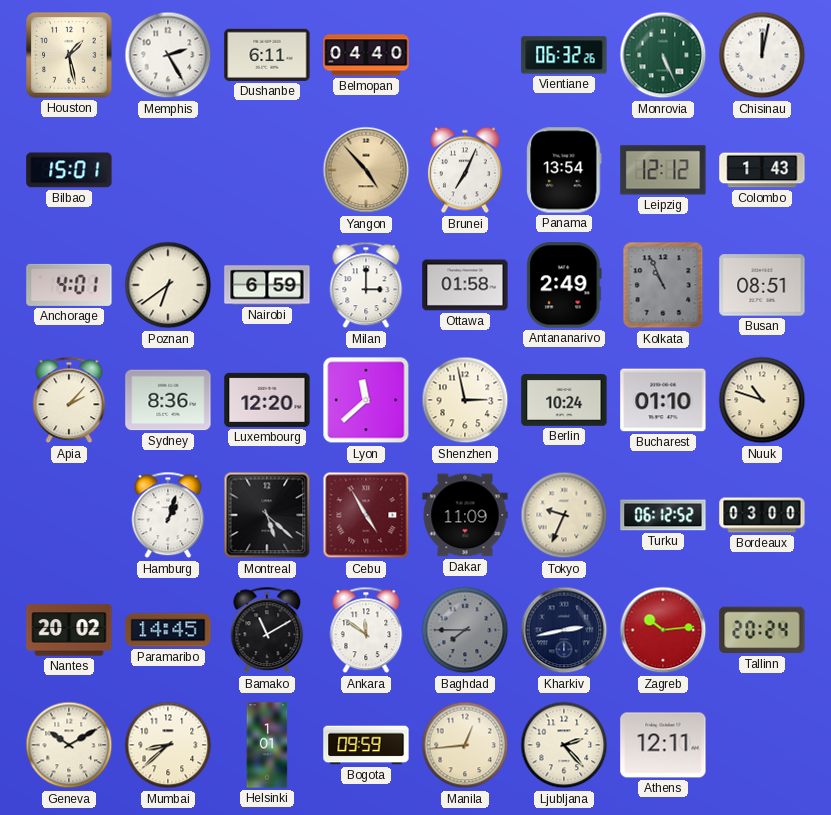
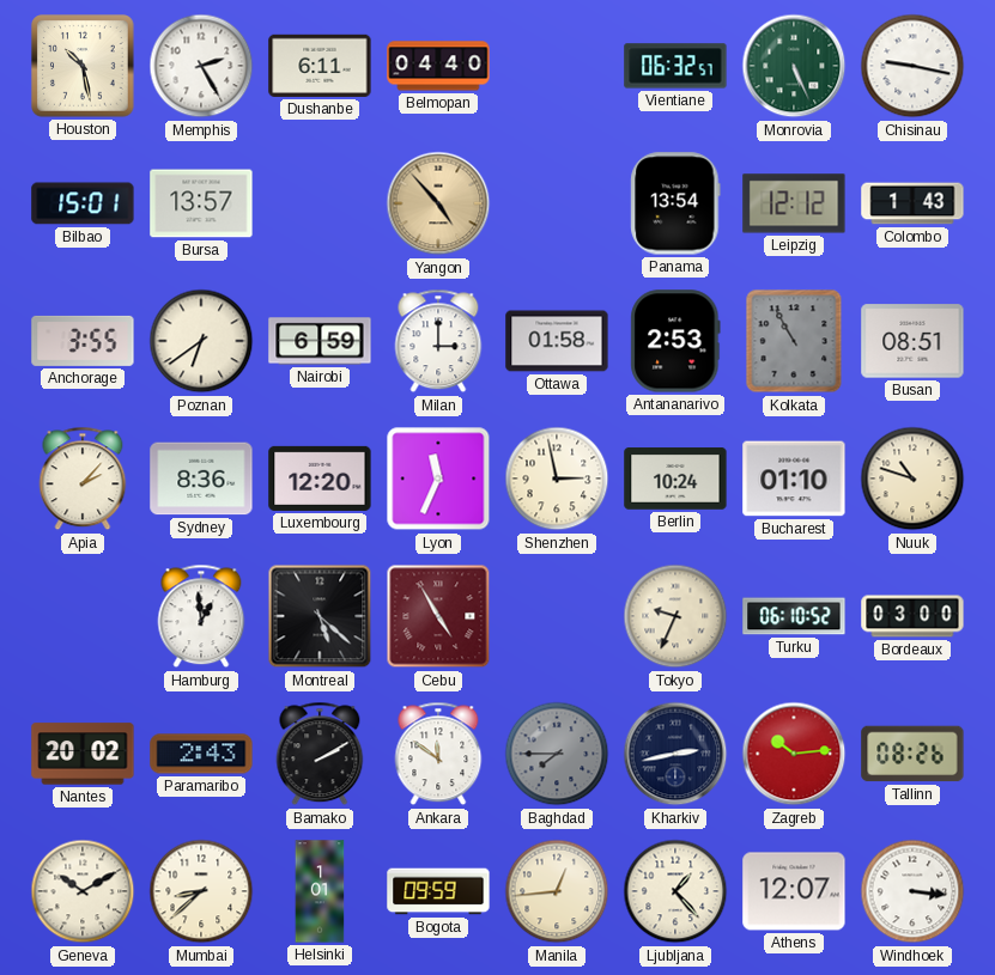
Houston: 1:28 -> 10:28 (83, 66)
Vientiane: 06:32:26 -> 06:32:57 (675, 66)
Chisinau: 12:02 -> 9:17 (912, 66)
Bursa: none -> 13:57 (201, 203)
Brunei: 7:04 -> none (465, 170)
Anchorage: 4:01 -> 3:55 (83, 341)
Antananarivo: 2:49 -> 2:53 (675, 341)
Kolkata: 10:56 -> 10:55 (794, 341)
Lyon: 11:38 -> 11:34 (438, 479)
Hamburg: 1:03 -> 12:59 (201, 616)
Dakar: 11:09 -> none (465, 515)
Turku: 06:12 -> 06:10 (794, 616)
Paramaribo: 14:45 -> 2:43 (201, 754)
Bamako: 11:10 -> 2:10 (320, 754)
Tallinn: 20:24 -> 08:26 (912, 754)
Ljubljana: 2:23 -> 1:23 (675, 891)
Athens: 12:11 -> 12:07 (794, 891)
Windhoek: none -> 3:16 (912, 891)
